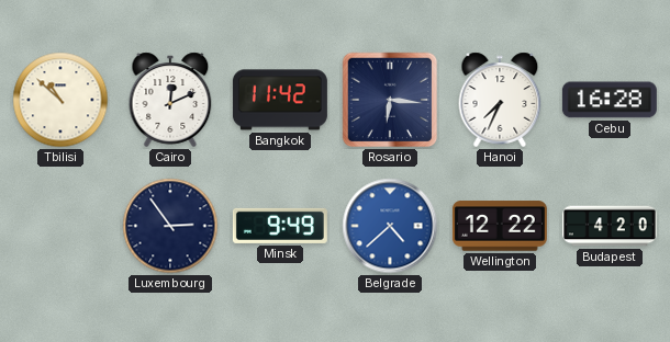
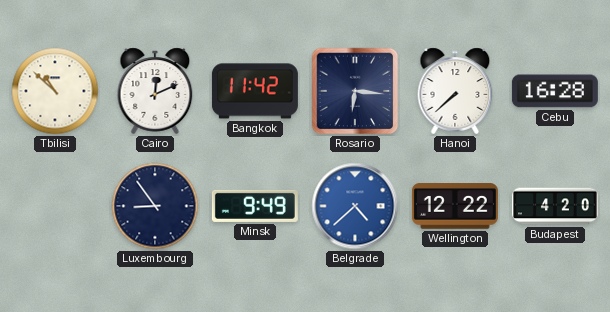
Hanoi: 7:34 -> 7:38 (455, 91)
Luxembourg: 2:54 -> 8:54 (155, 206)
